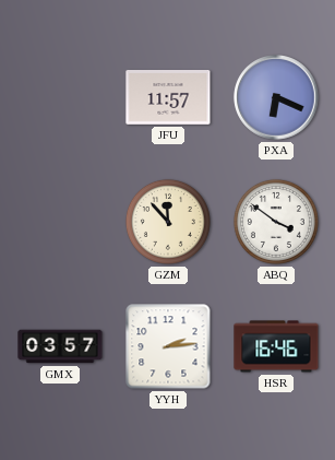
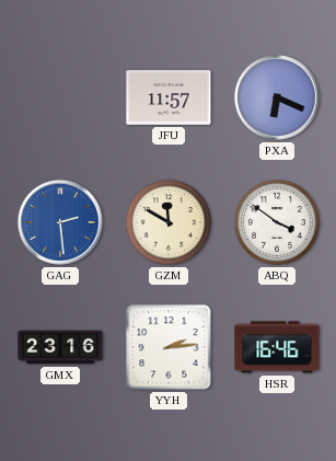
GAG: none -> 2:29 (60, 222)
GZM: 11:53 -> 11:50 (169, 222)
GMX: 03:57 -> 23:16 (60, 347)
